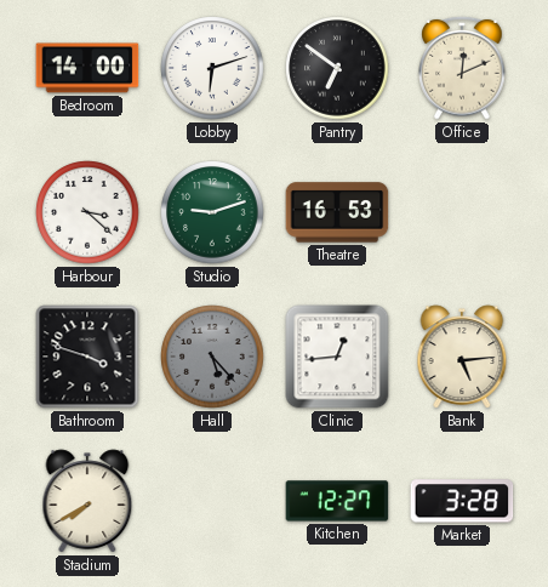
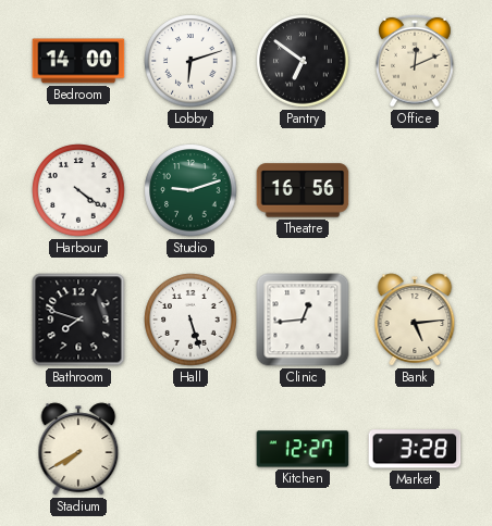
Harbour: 3:22 -> 4:21 (78, 190)
Theatre: 16:53 -> 16:56 (303, 190)
Bathroom: 3:48 -> 7:48 (78, 320)
Hall: 5:23 -> 5:27 (190, 320)
Hall dial: grey -> white (190, 320)
